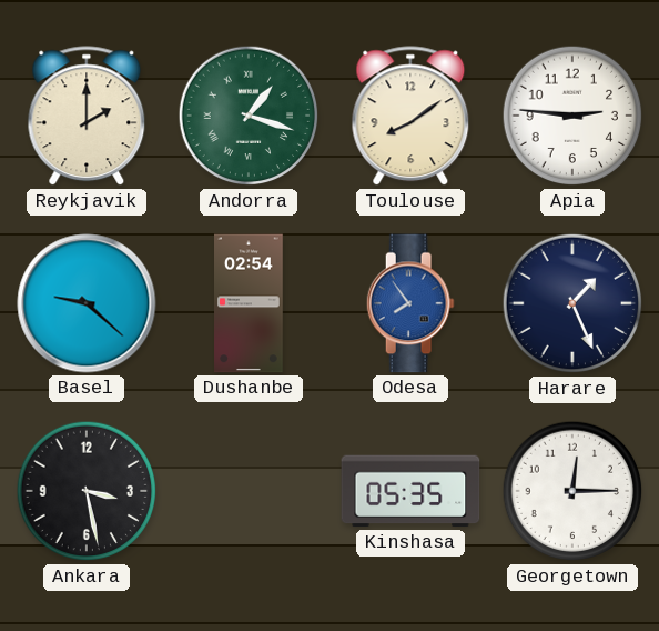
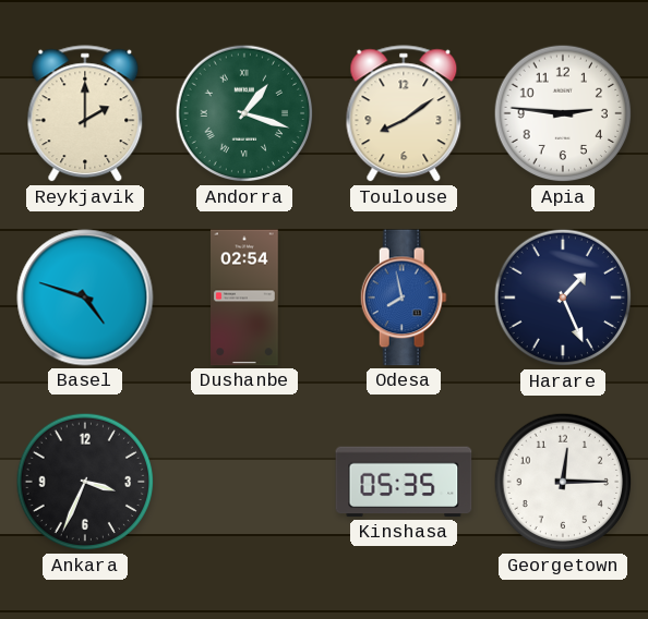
Basel: 9:22 -> 4:48 (85, 298)
Odesa: 7:54 -> 7:58 (404, 298)
Ankara: 3:28 -> 3:34 (85, 482)
